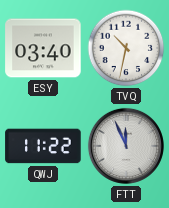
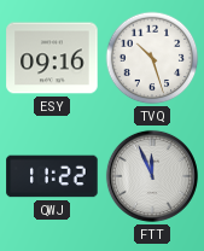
ESY: 03:40 -> 09:16 (52, 58)
TVQ: 10:32 -> 10:27 (152, 58)
